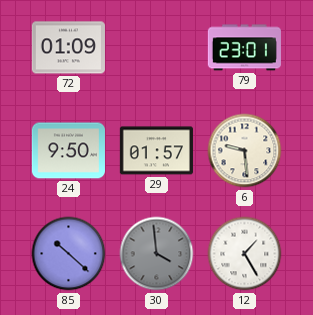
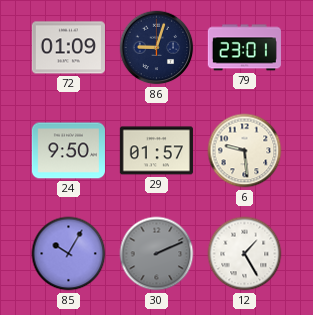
86: none -> 9:03 (157, 48)
85: 10:22 -> 10:05 (69, 254)
30: 3:59 -> 2:11 (157, 254)
